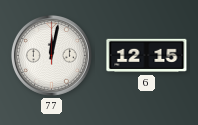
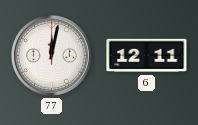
6: 12:15 -> 12:11 (147, 56)
